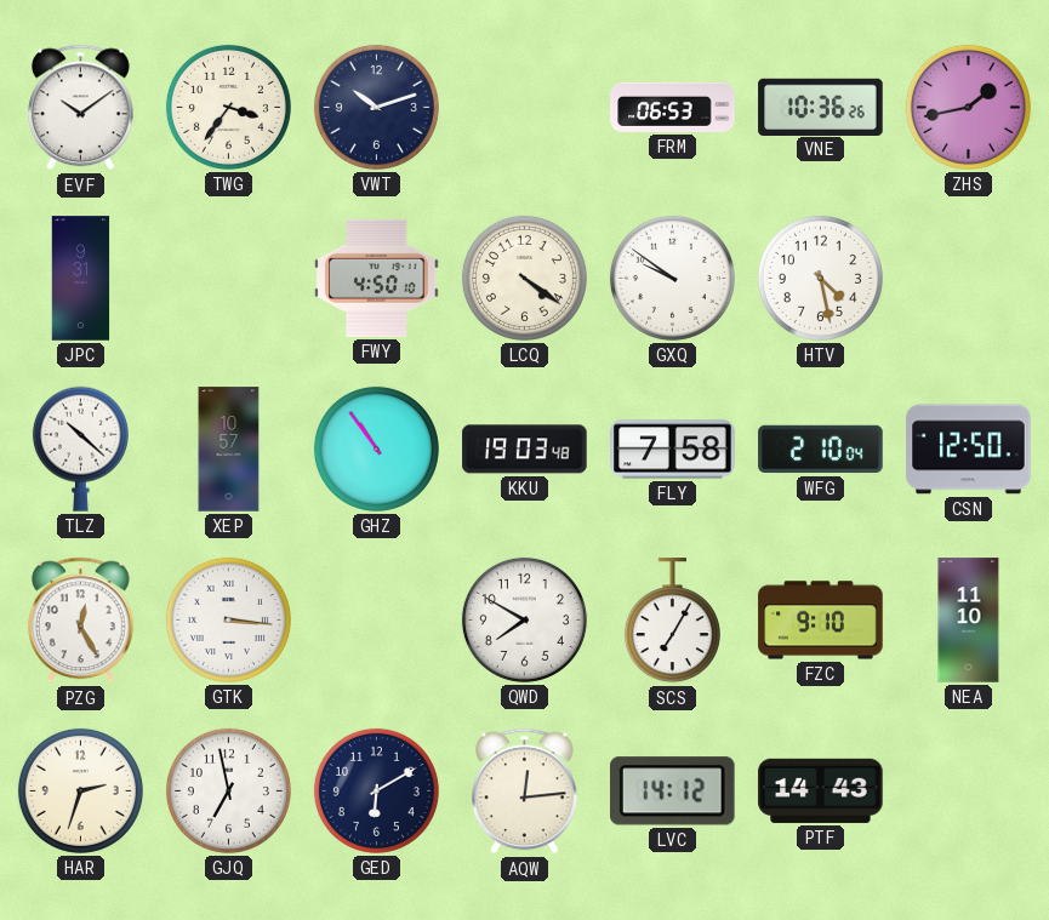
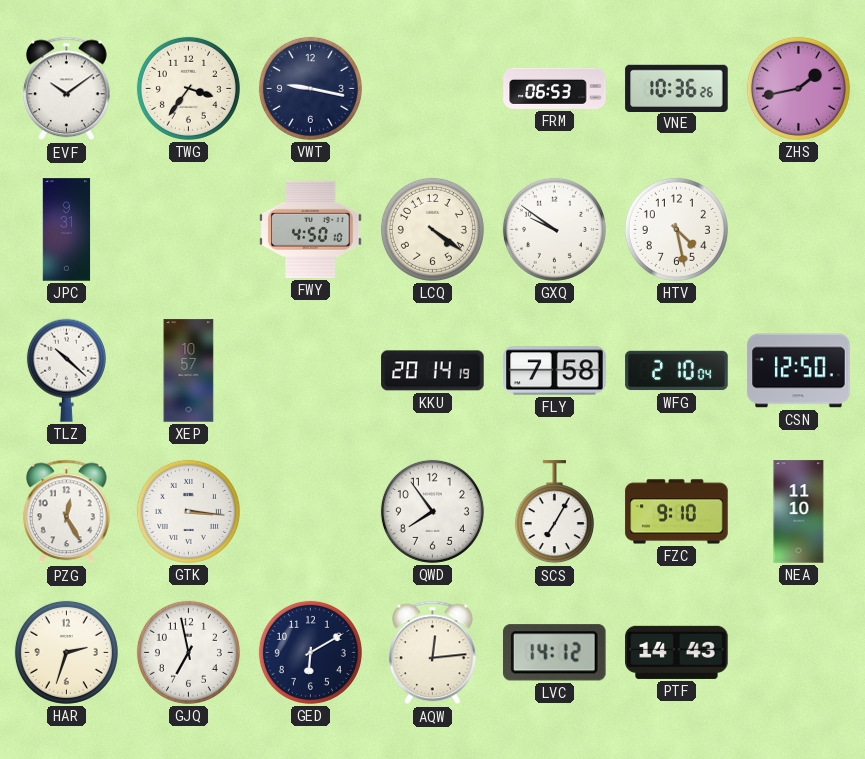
VWT: 10:12 -> 9:17 (310, 88)
GHZ: 10:54 -> none (376, 448)
KKU: 19:03 -> 20:14 (433, 371)
QWD: 7:50 -> 7:54 (432, 511)
